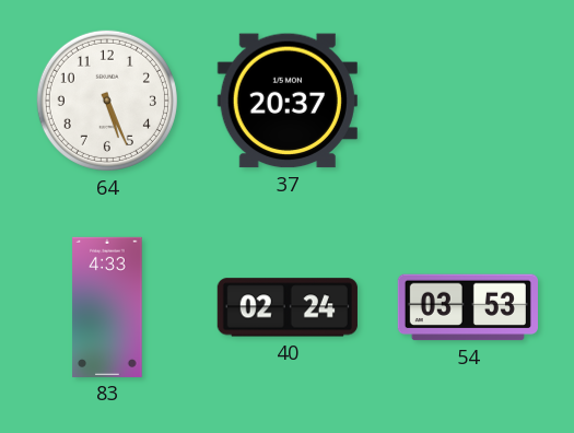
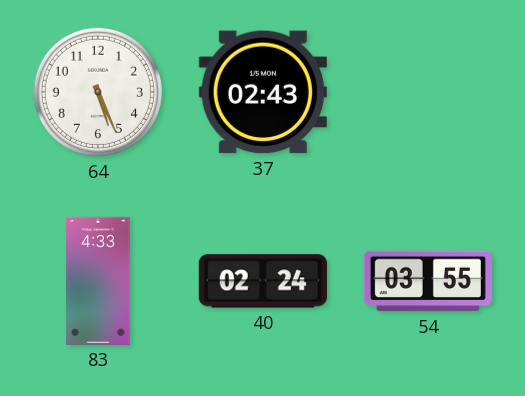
37: 20:37 -> 02:43 (263, 92)
54: 03:53 -> 03:55 (428, 281)
